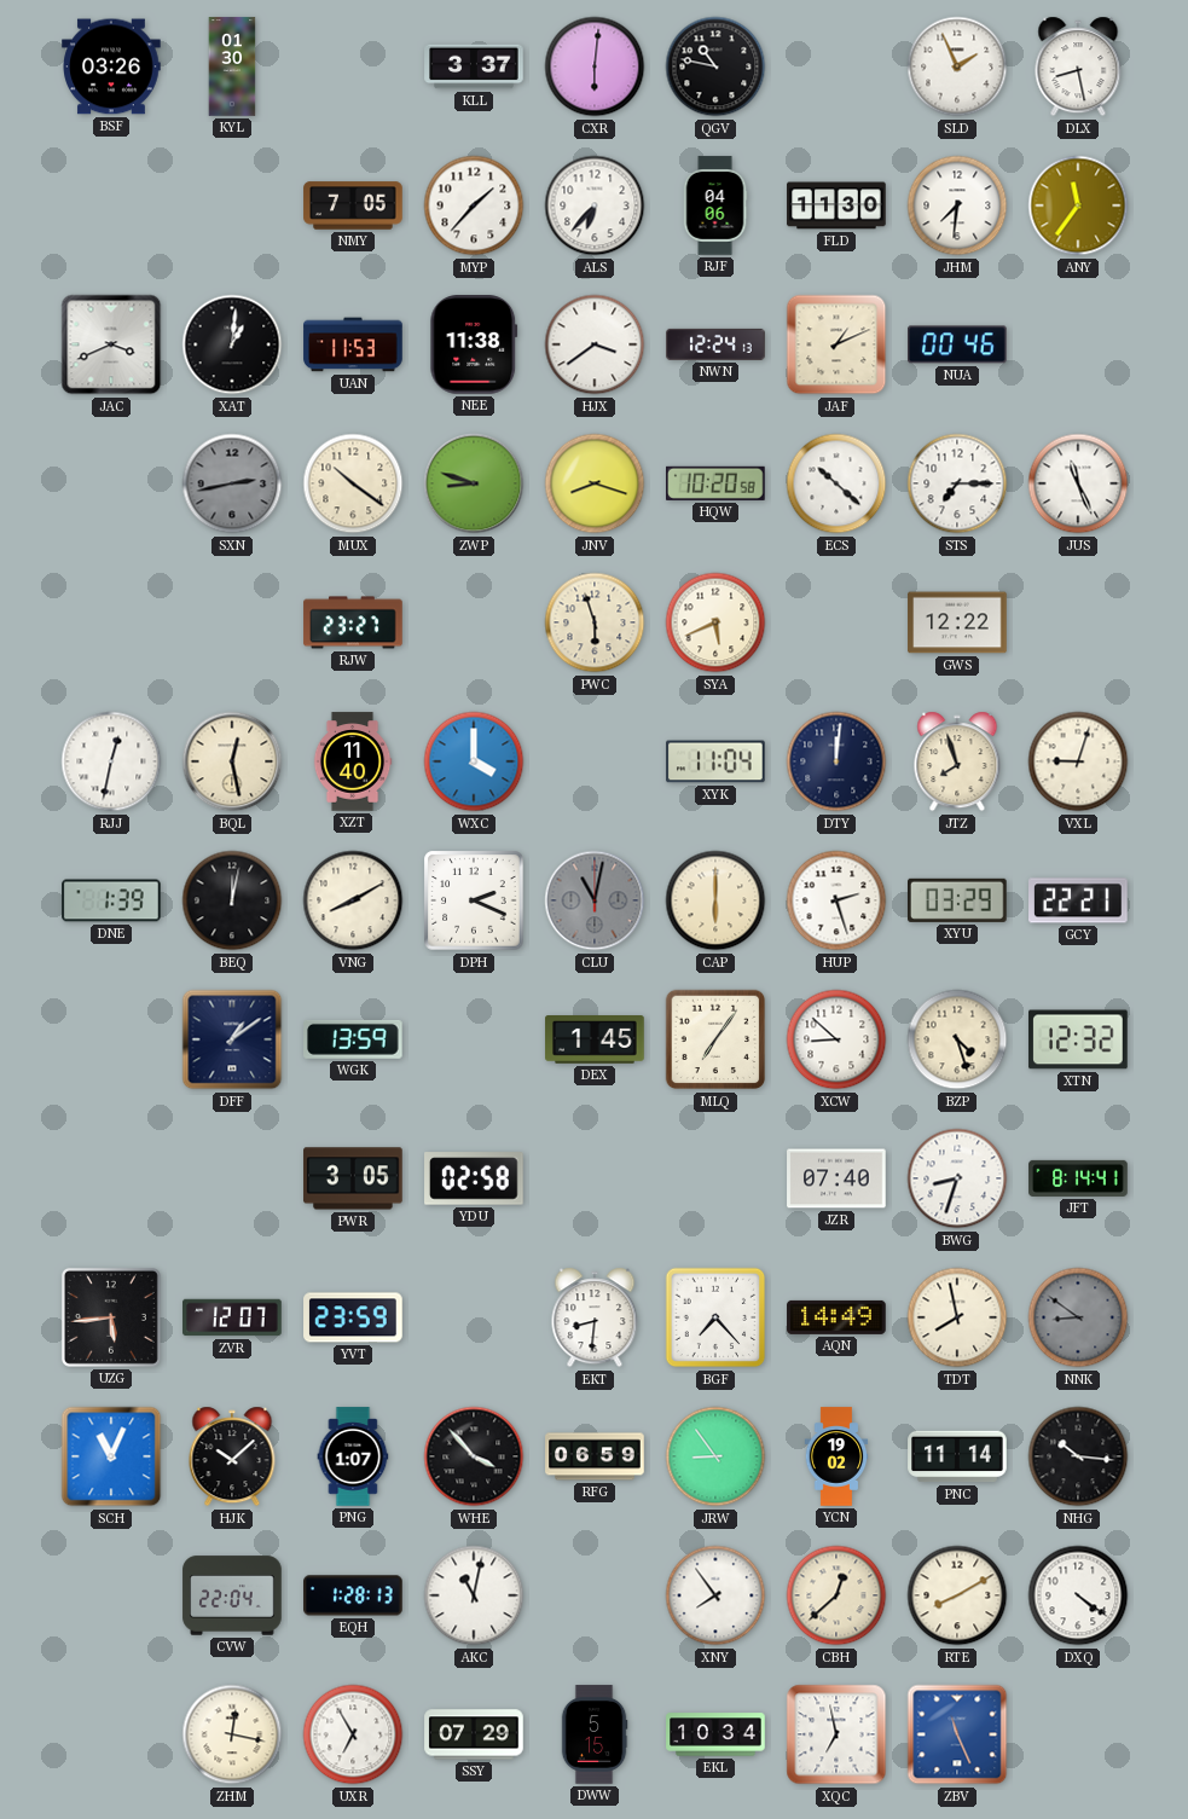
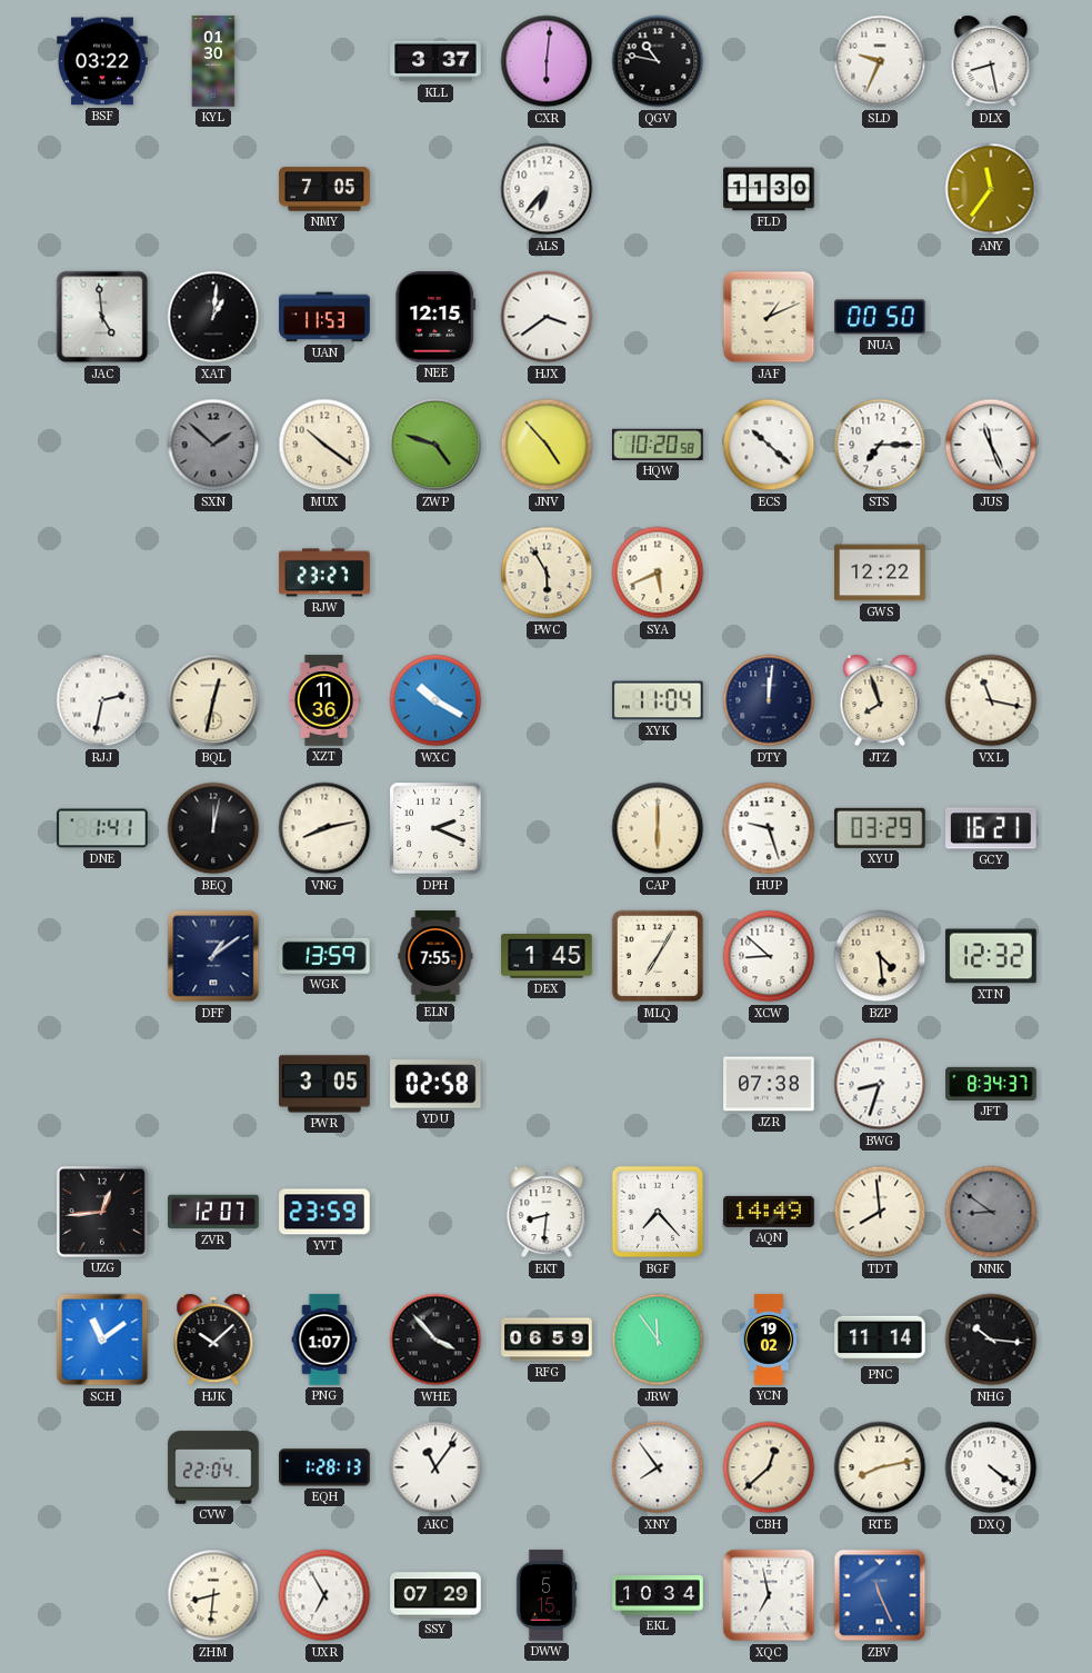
BSF: 03:26 -> 03:22 (102, 61)
SLD: 1:56 -> 9:34 (880, 61)
MYP: 1:37 -> none (474, 205)
RJF: 04:06 -> none (715, 205)
JHM: 7:31 -> none (957, 205)
JAC: 3:41 -> 4:59 (102, 317)
NEE: 11:38 -> 12:15 (435, 317)
NWN: 12:24 -> none (715, 344)
NUA: 00:46 -> 00:50 (881, 317)
SXN: 2:43 -> 1:52 (213, 445)
ZWP: 8:48 -> 4:48 (435, 445)
JNV: 8:18 -> 4:53 (547, 445)
PWC: 5:57 -> 5:55 (547, 572)
RJJ: 12:32 -> 2:32 (102, 700)
BQL: 12:28 -> 12:32 (213, 700)
XZT: 11:40 -> 11:36 (324, 700)
WXC: 4:00 -> 10:20 (435, 700)
VXL: 9:03 -> 11:17 (991, 700)
DNE: 1:39 -> 1:41 (102, 828)
VNG: 8:10 -> 8:13 (324, 828)
CLU: 11:02 -> none (595, 900)
HUP: 2:27 -> 9:27 (769, 828)
GCY: 22:21 -> 16:21 (991, 828)
ELN: none -> 7:55 (435, 956)
MLQ: 7:06 -> 7:05 (658, 956)
BZP: 4:27 -> 4:29 (880, 956)
JZR: 07:40 -> 07:38 (769, 1084)
JFT: 8:14 -> 8:34 (991, 1084)
UZG: 5:44 -> 12:44 (102, 1212)
TDT: 7:58 -> 7:59 (880, 1212)
SCH: 11:04 -> 11:09 (102, 1340)
JRW: 8:54 -> 11:54 (658, 1340)
AKC: 11:02 -> 11:06 (435, 1467)
RTE: 8:10 -> 8:13 (880, 1467)
ZHM: 12:17 -> 8:31 (213, 1595)
